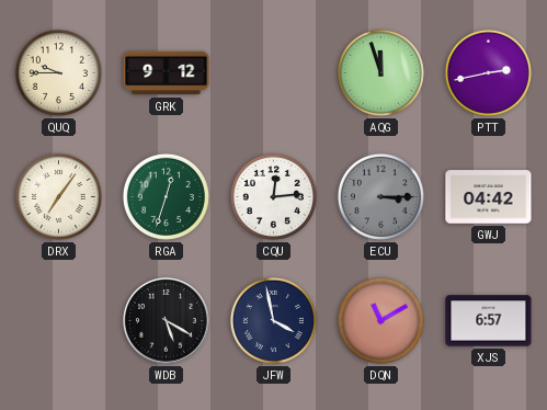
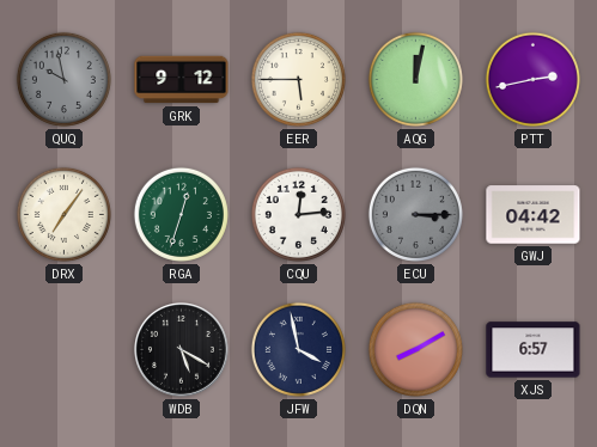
QUQ: 9:45 -> 9:58 (63, 79)
QUQ dial: cream -> grey (63, 79)
EER: none -> 5:45 (298, 79)
AQG: 11:57 -> 12:02 (415, 79)
DQN: 11:10 -> 8:10 (415, 349)
